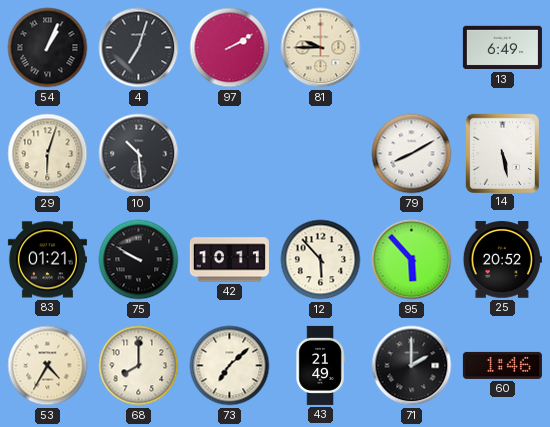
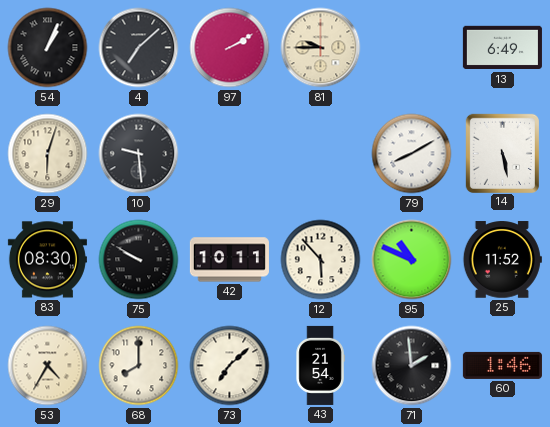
4: 7:03 -> 7:08 (139, 48)
10: 10:29 -> 9:29 (139, 154)
83: 01:21 -> 08:30 (47, 260)
95: 5:53 -> 10:49 (412, 260)
25: 20:52 -> 11:52 (502, 260)
43: 21:49 -> 21:54 (320, 365)
71: 2:00 -> 1:59 (412, 366)
